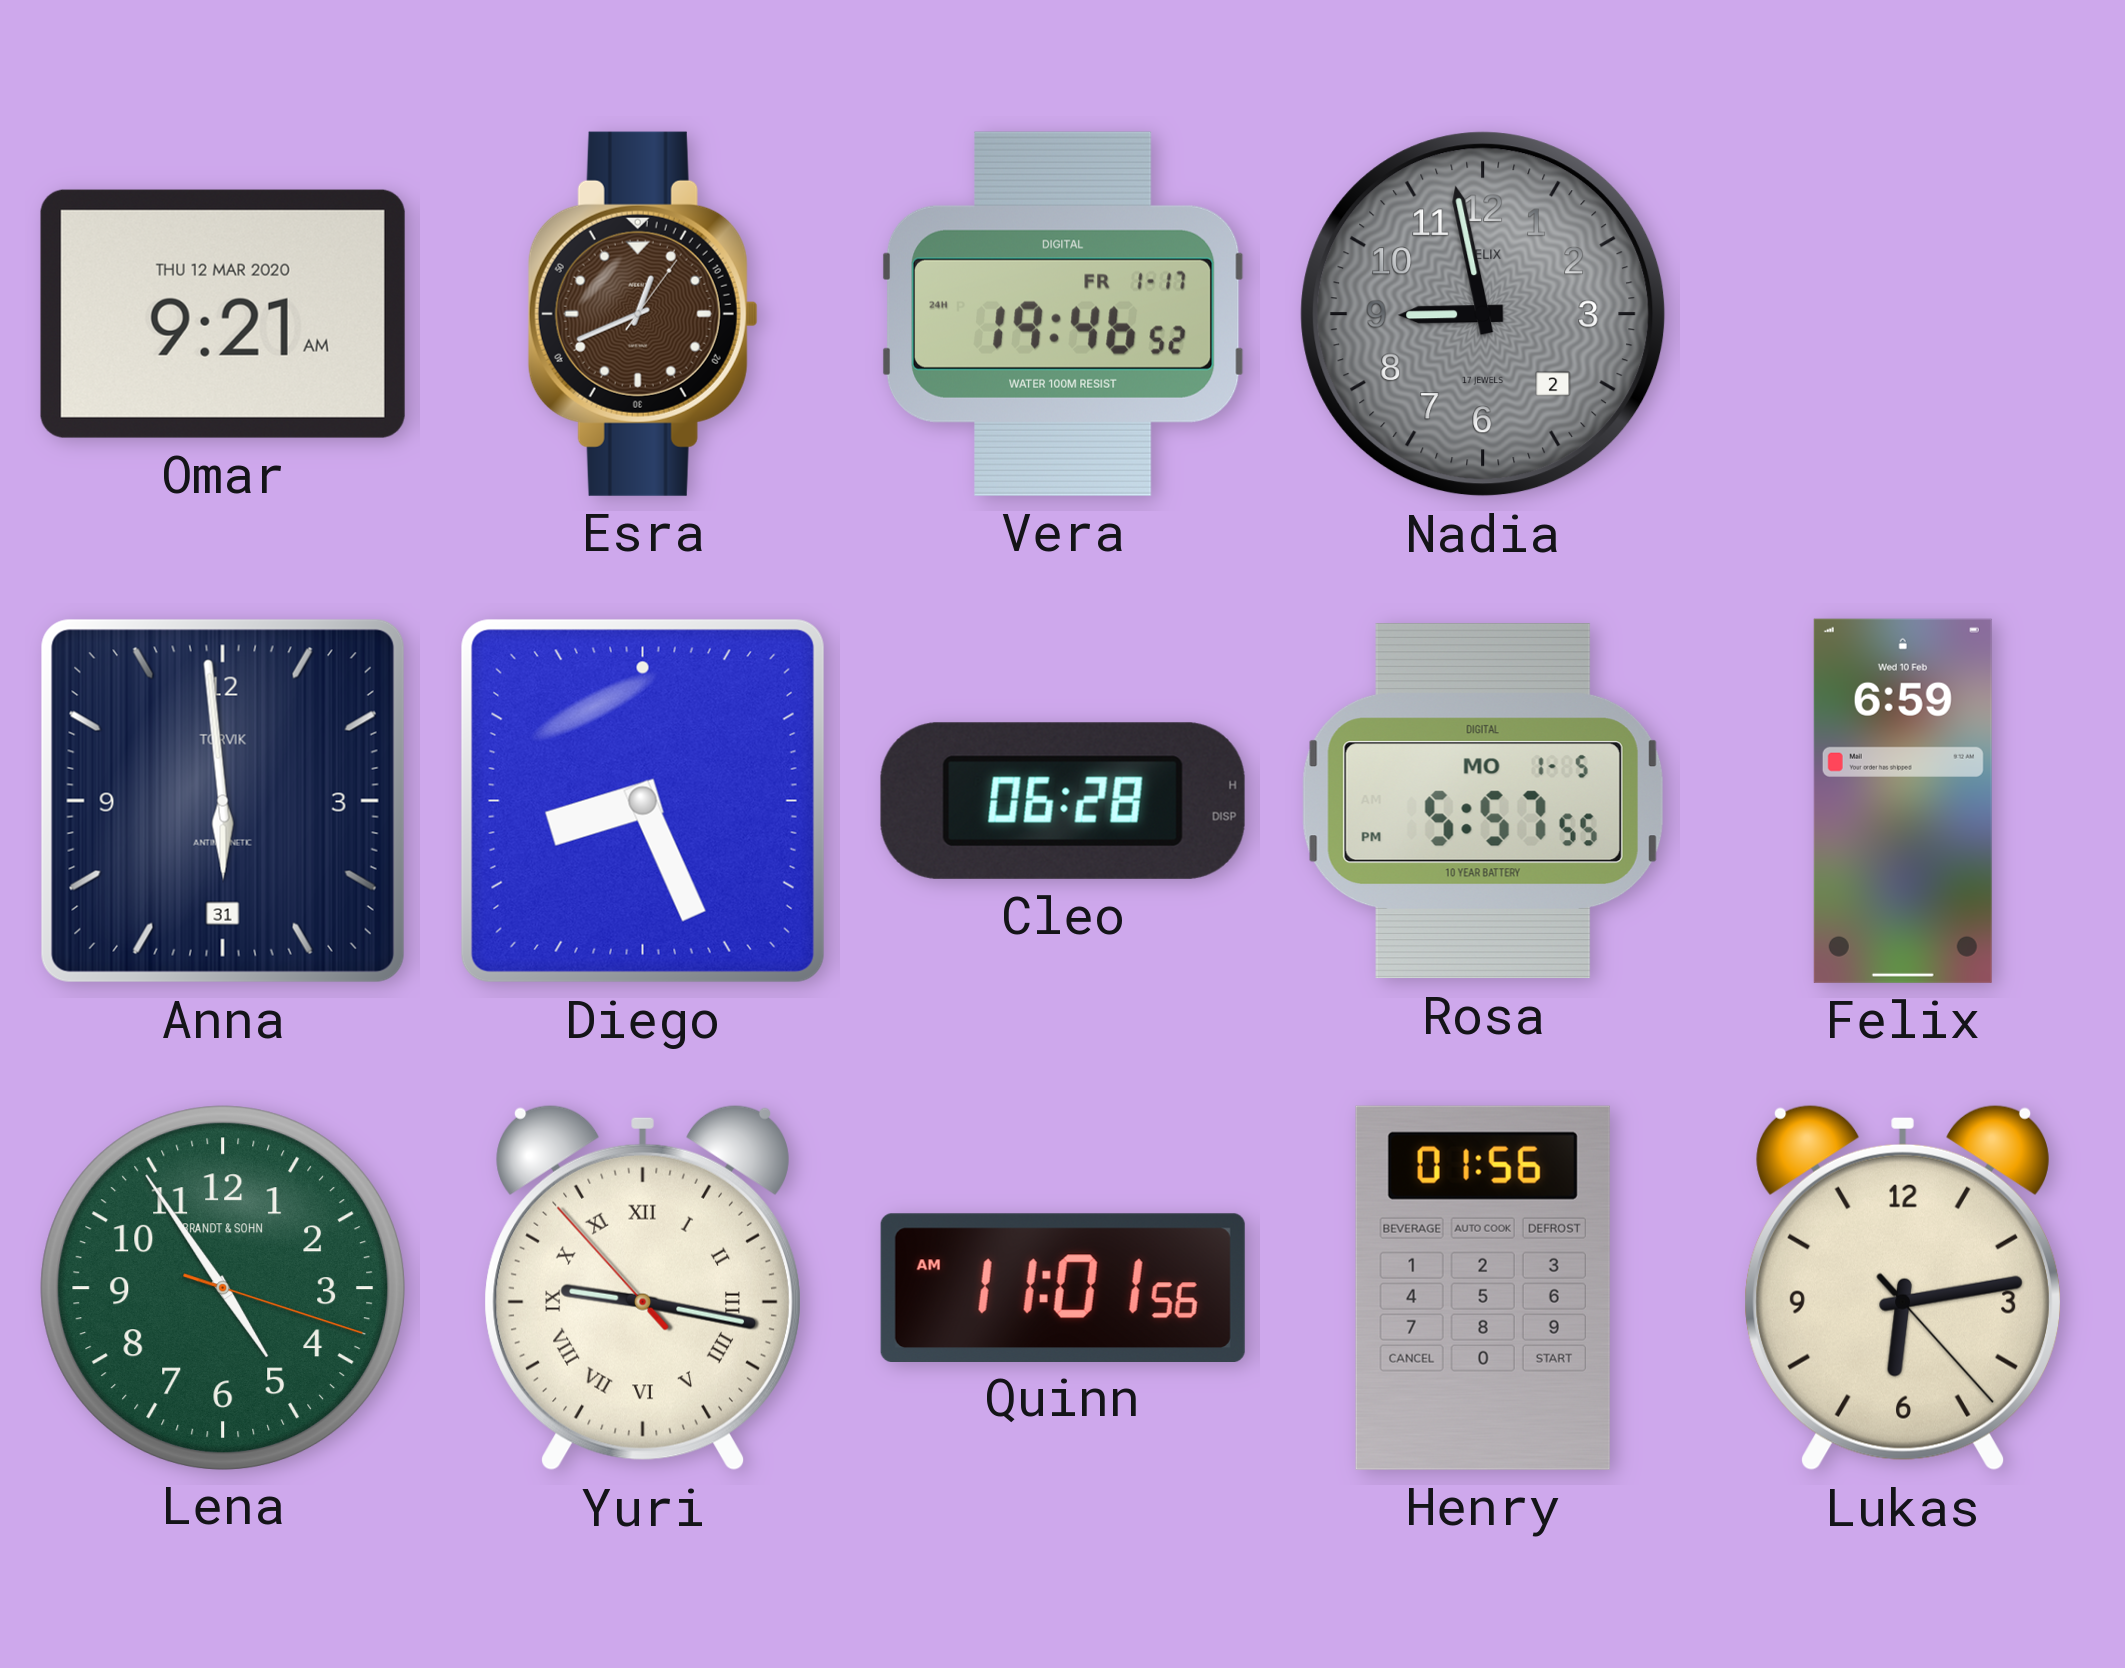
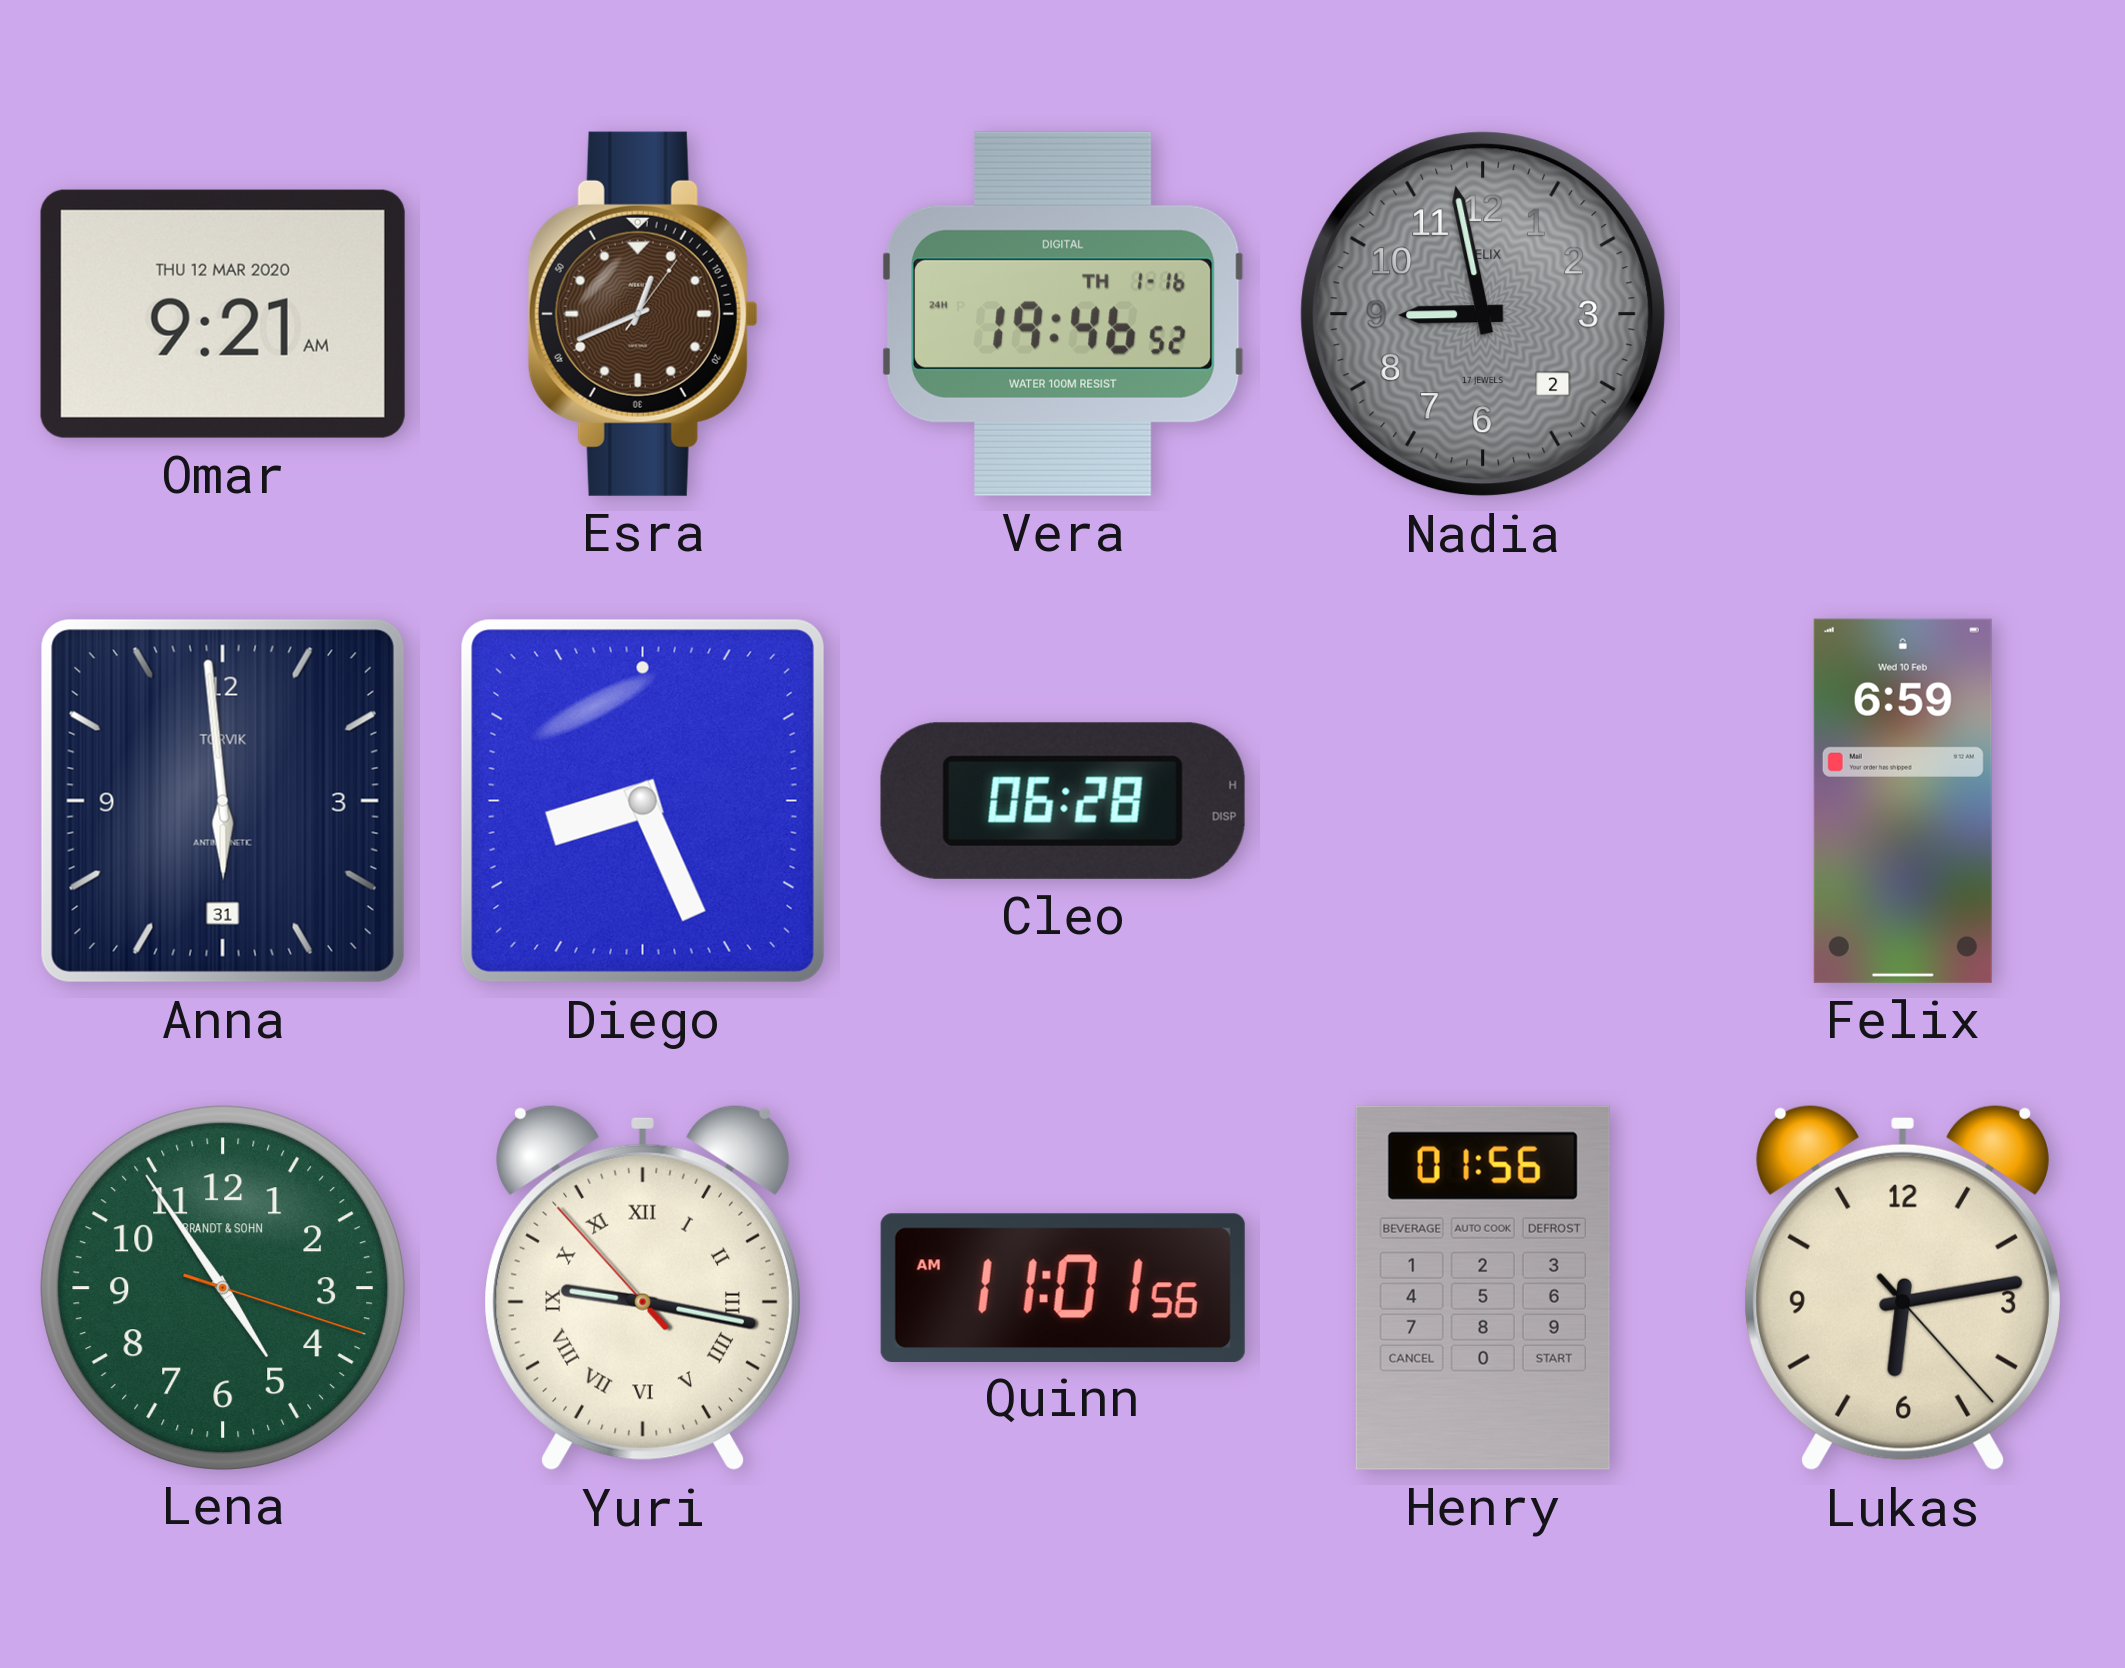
Vera date: FR 1-17 -> TH 1-16 (1063, 314)
Rosa: 5:57 -> none (1483, 801)
